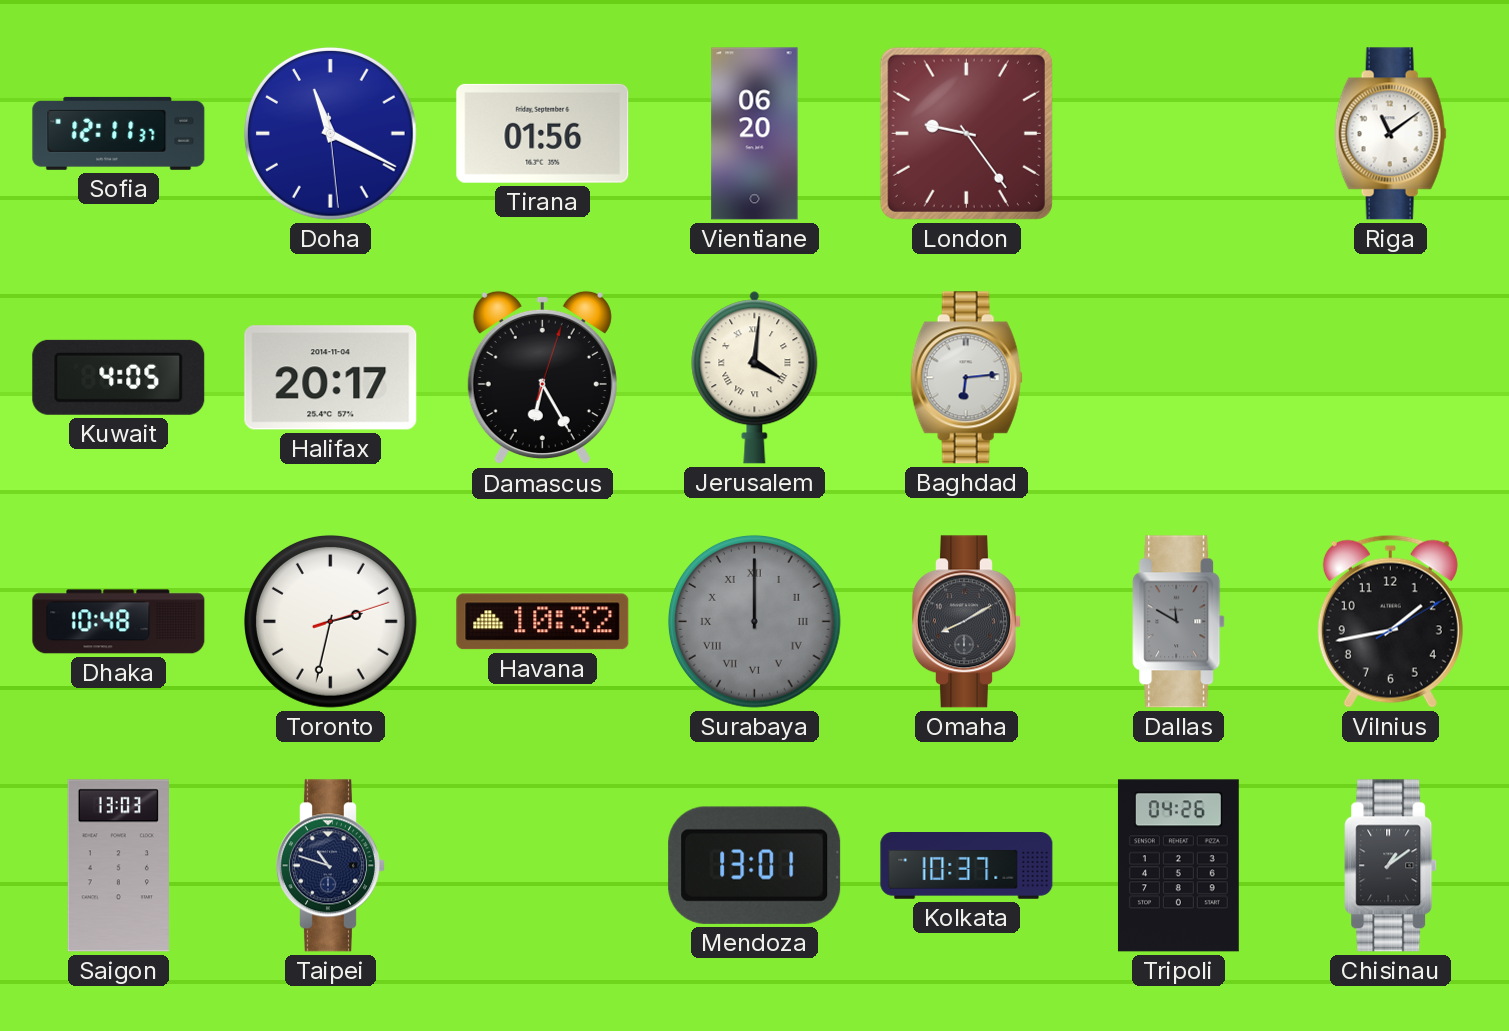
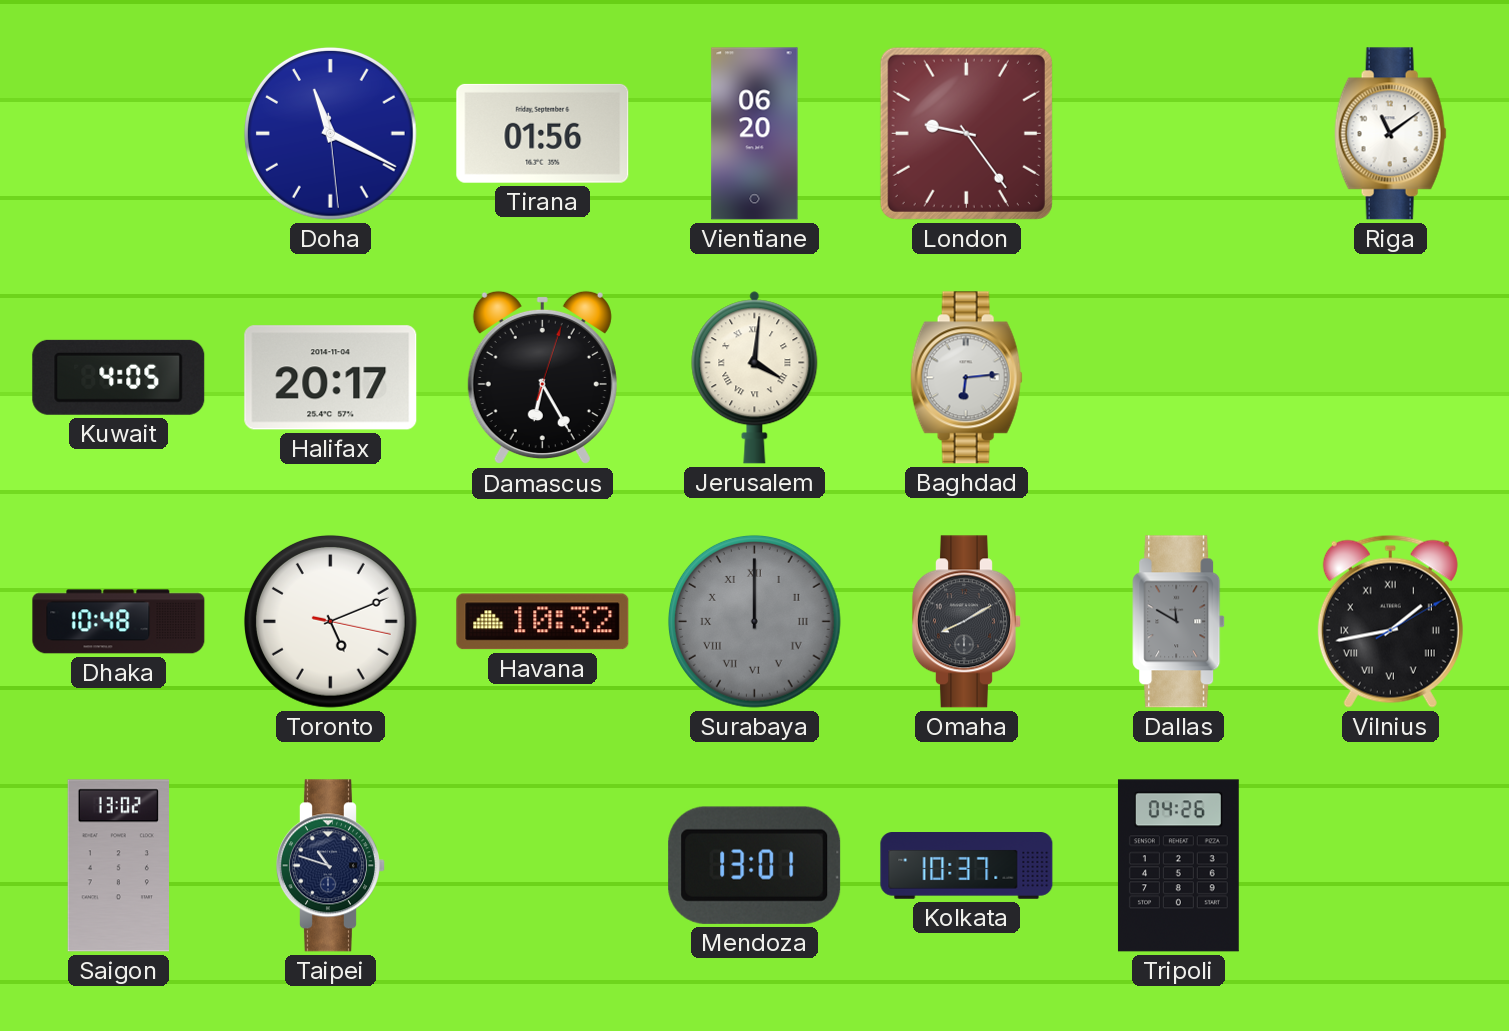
Sofia: 12:11 -> none (119, 133)
Toronto: 2:32 -> 5:11 (330, 621)
Vilnius numerals: Arabic -> Roman (1390, 621)
Saigon: 13:03 -> 13:02 (118, 866)
Chisinau: 1:09 -> none (1391, 866)
